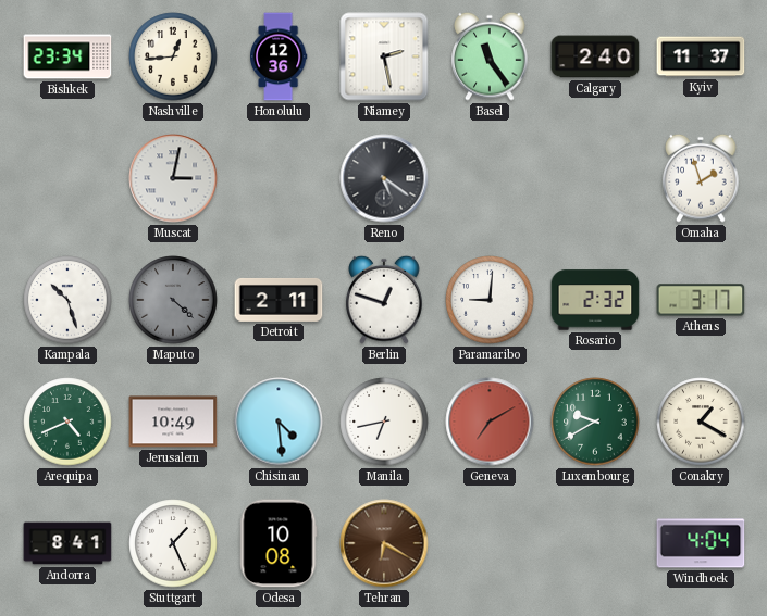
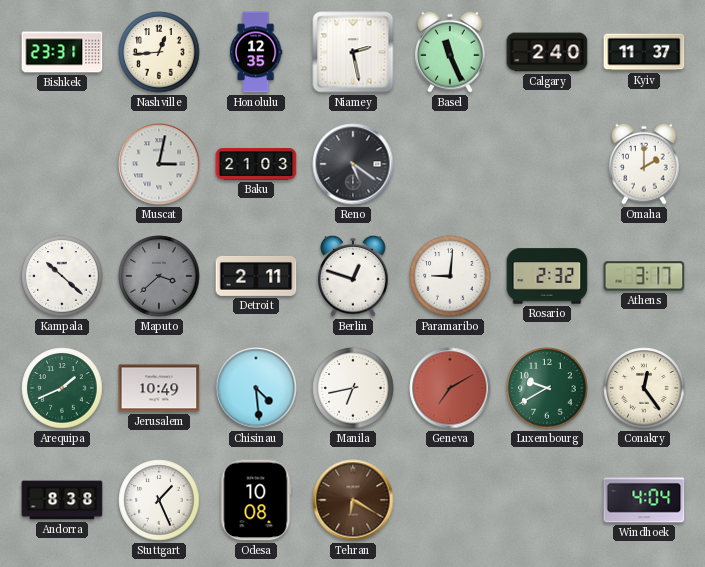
Bishkek: 23:34 -> 23:31 (62, 52)
Honolulu: 12:36 -> 12:35 (256, 52)
Basel: 11:24 -> 11:26 (450, 52)
Baku: none -> 21:03 (256, 164)
Omaha: 1:57 -> 2:00 (644, 164)
Kampala: 10:27 -> 10:22 (62, 276)
Maputo: 4:22 -> 3:38 (159, 276)
Arequipa: 4:41 -> 1:41 (62, 388)
Conakry: 1:20 -> 12:24 (644, 388)
Andorra: 8:41 -> 8:38 (62, 500)
